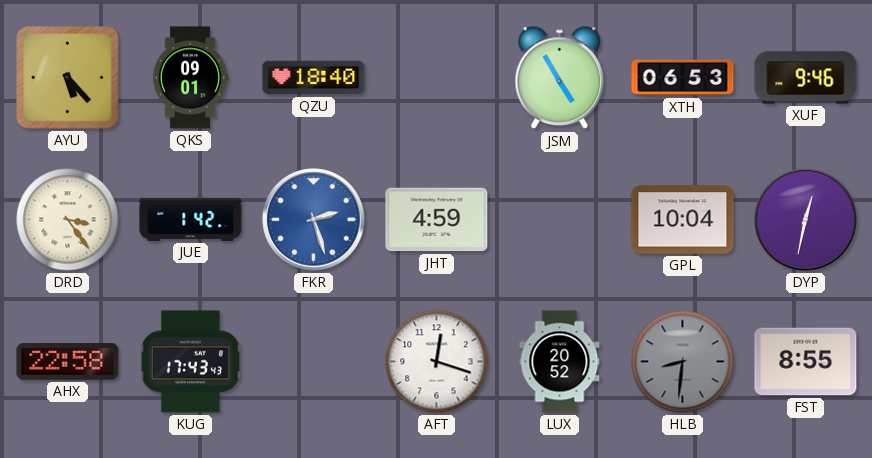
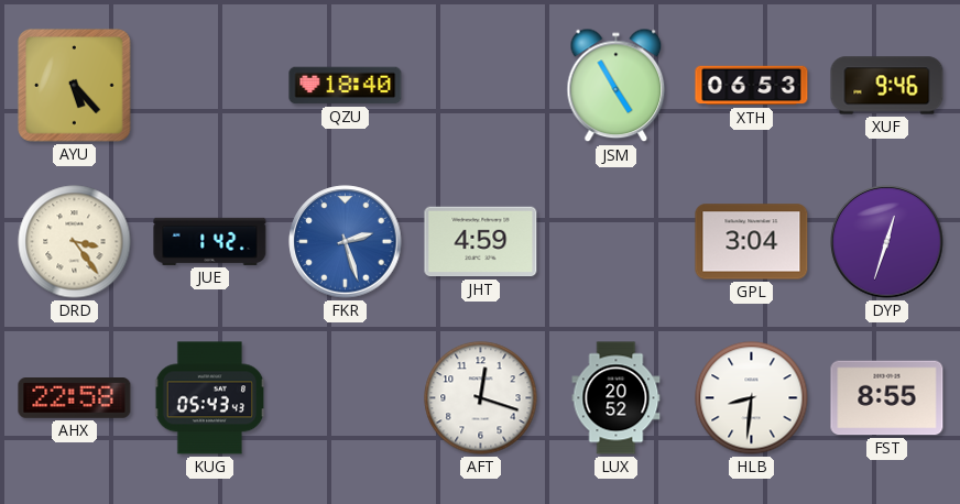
QKS: 09:01 -> none (190, 78)
GPL: 10:04 -> 3:04 (752, 242)
DYP: 12:32 -> 12:33 (887, 242)
KUG: 17:43 -> 05:43 (210, 398)
HLB dial: grey -> white (752, 398)
